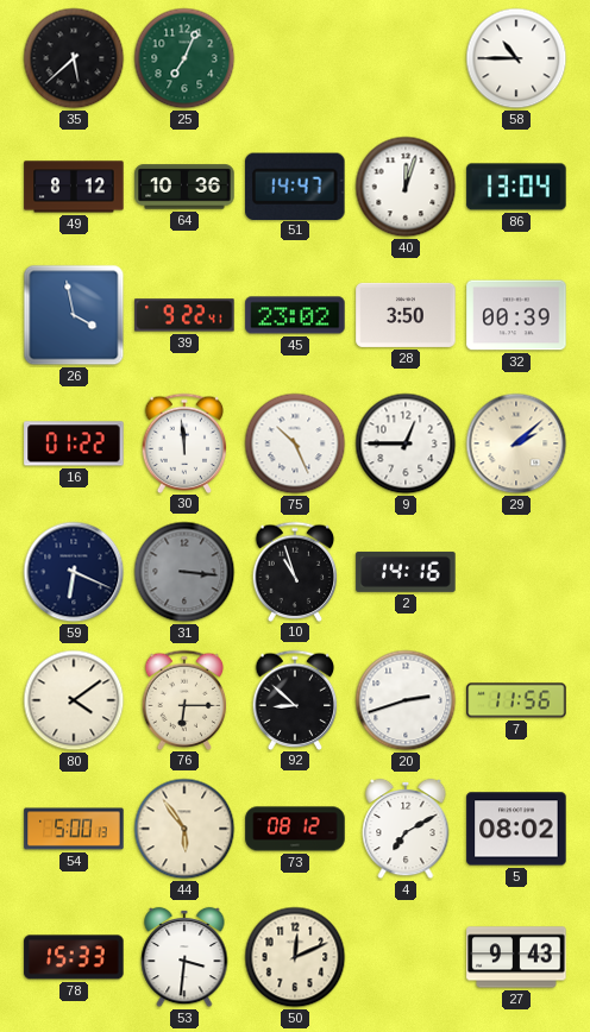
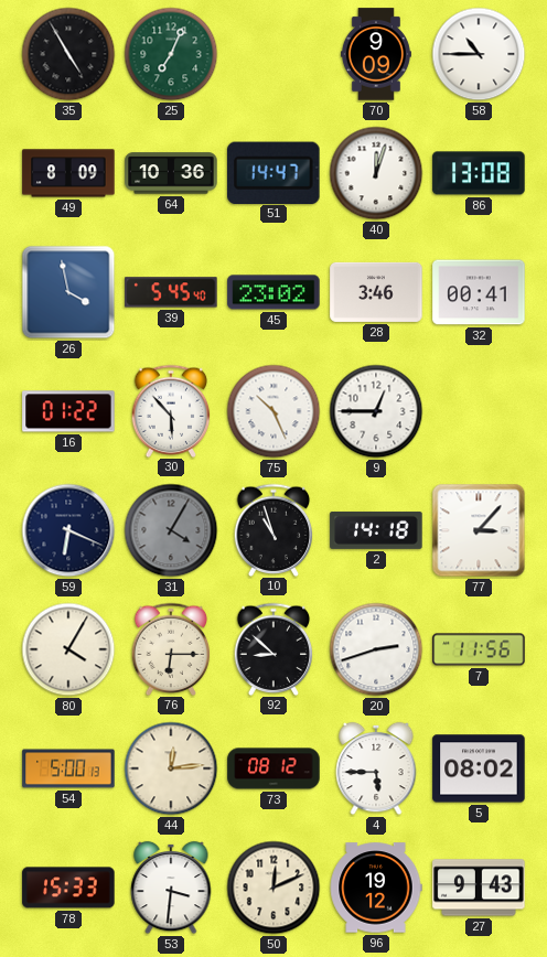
35: 5:38 -> 4:55 (68, 54)
70: none -> 9:09 (376, 54)
49: 8:12 -> 8:09 (68, 173)
86: 13:04 -> 13:08 (479, 173)
39: 9:22 -> 5:45 (171, 292)
28: 3:50 -> 3:46 (376, 292)
32: 00:39 -> 00:41 (479, 292)
30: 11:59 -> 5:53 (171, 410)
29: 2:08 -> none (516, 443)
31: 3:16 -> 4:05 (171, 530)
2: 14:16 -> 14:18 (376, 530)
77: none -> 3:07 (479, 530)
80: 4:09 -> 4:05 (68, 649)
44: 5:54 -> 12:14 (171, 768)
4: 7:10 -> 5:45 (376, 768)
96: none -> 19:12 (376, 888)
